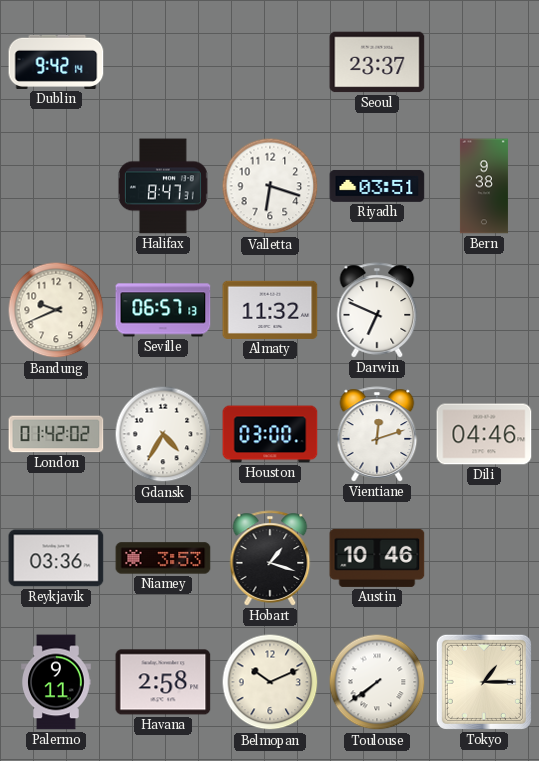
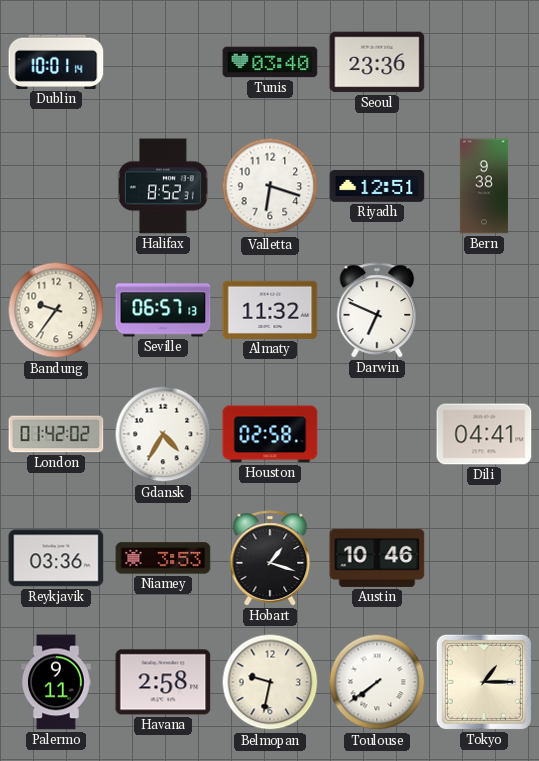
Dublin: 9:42 -> 10:01 (56, 62)
Tunis: none -> 03:40 (270, 62)
Seoul: 23:37 -> 23:36 (377, 62)
Halifax: 8:47 -> 8:52 (163, 186)
Riyadh: 03:51 -> 12:51 (377, 186)
Bandung: 9:41 -> 9:36 (56, 310)
Houston: 03:00 -> 02:58 (270, 434)
Vientiane: 12:12 -> none (377, 434)
Dili: 04:46 -> 04:41 (484, 434)
Belmopan: 10:11 -> 9:32 (270, 682)
